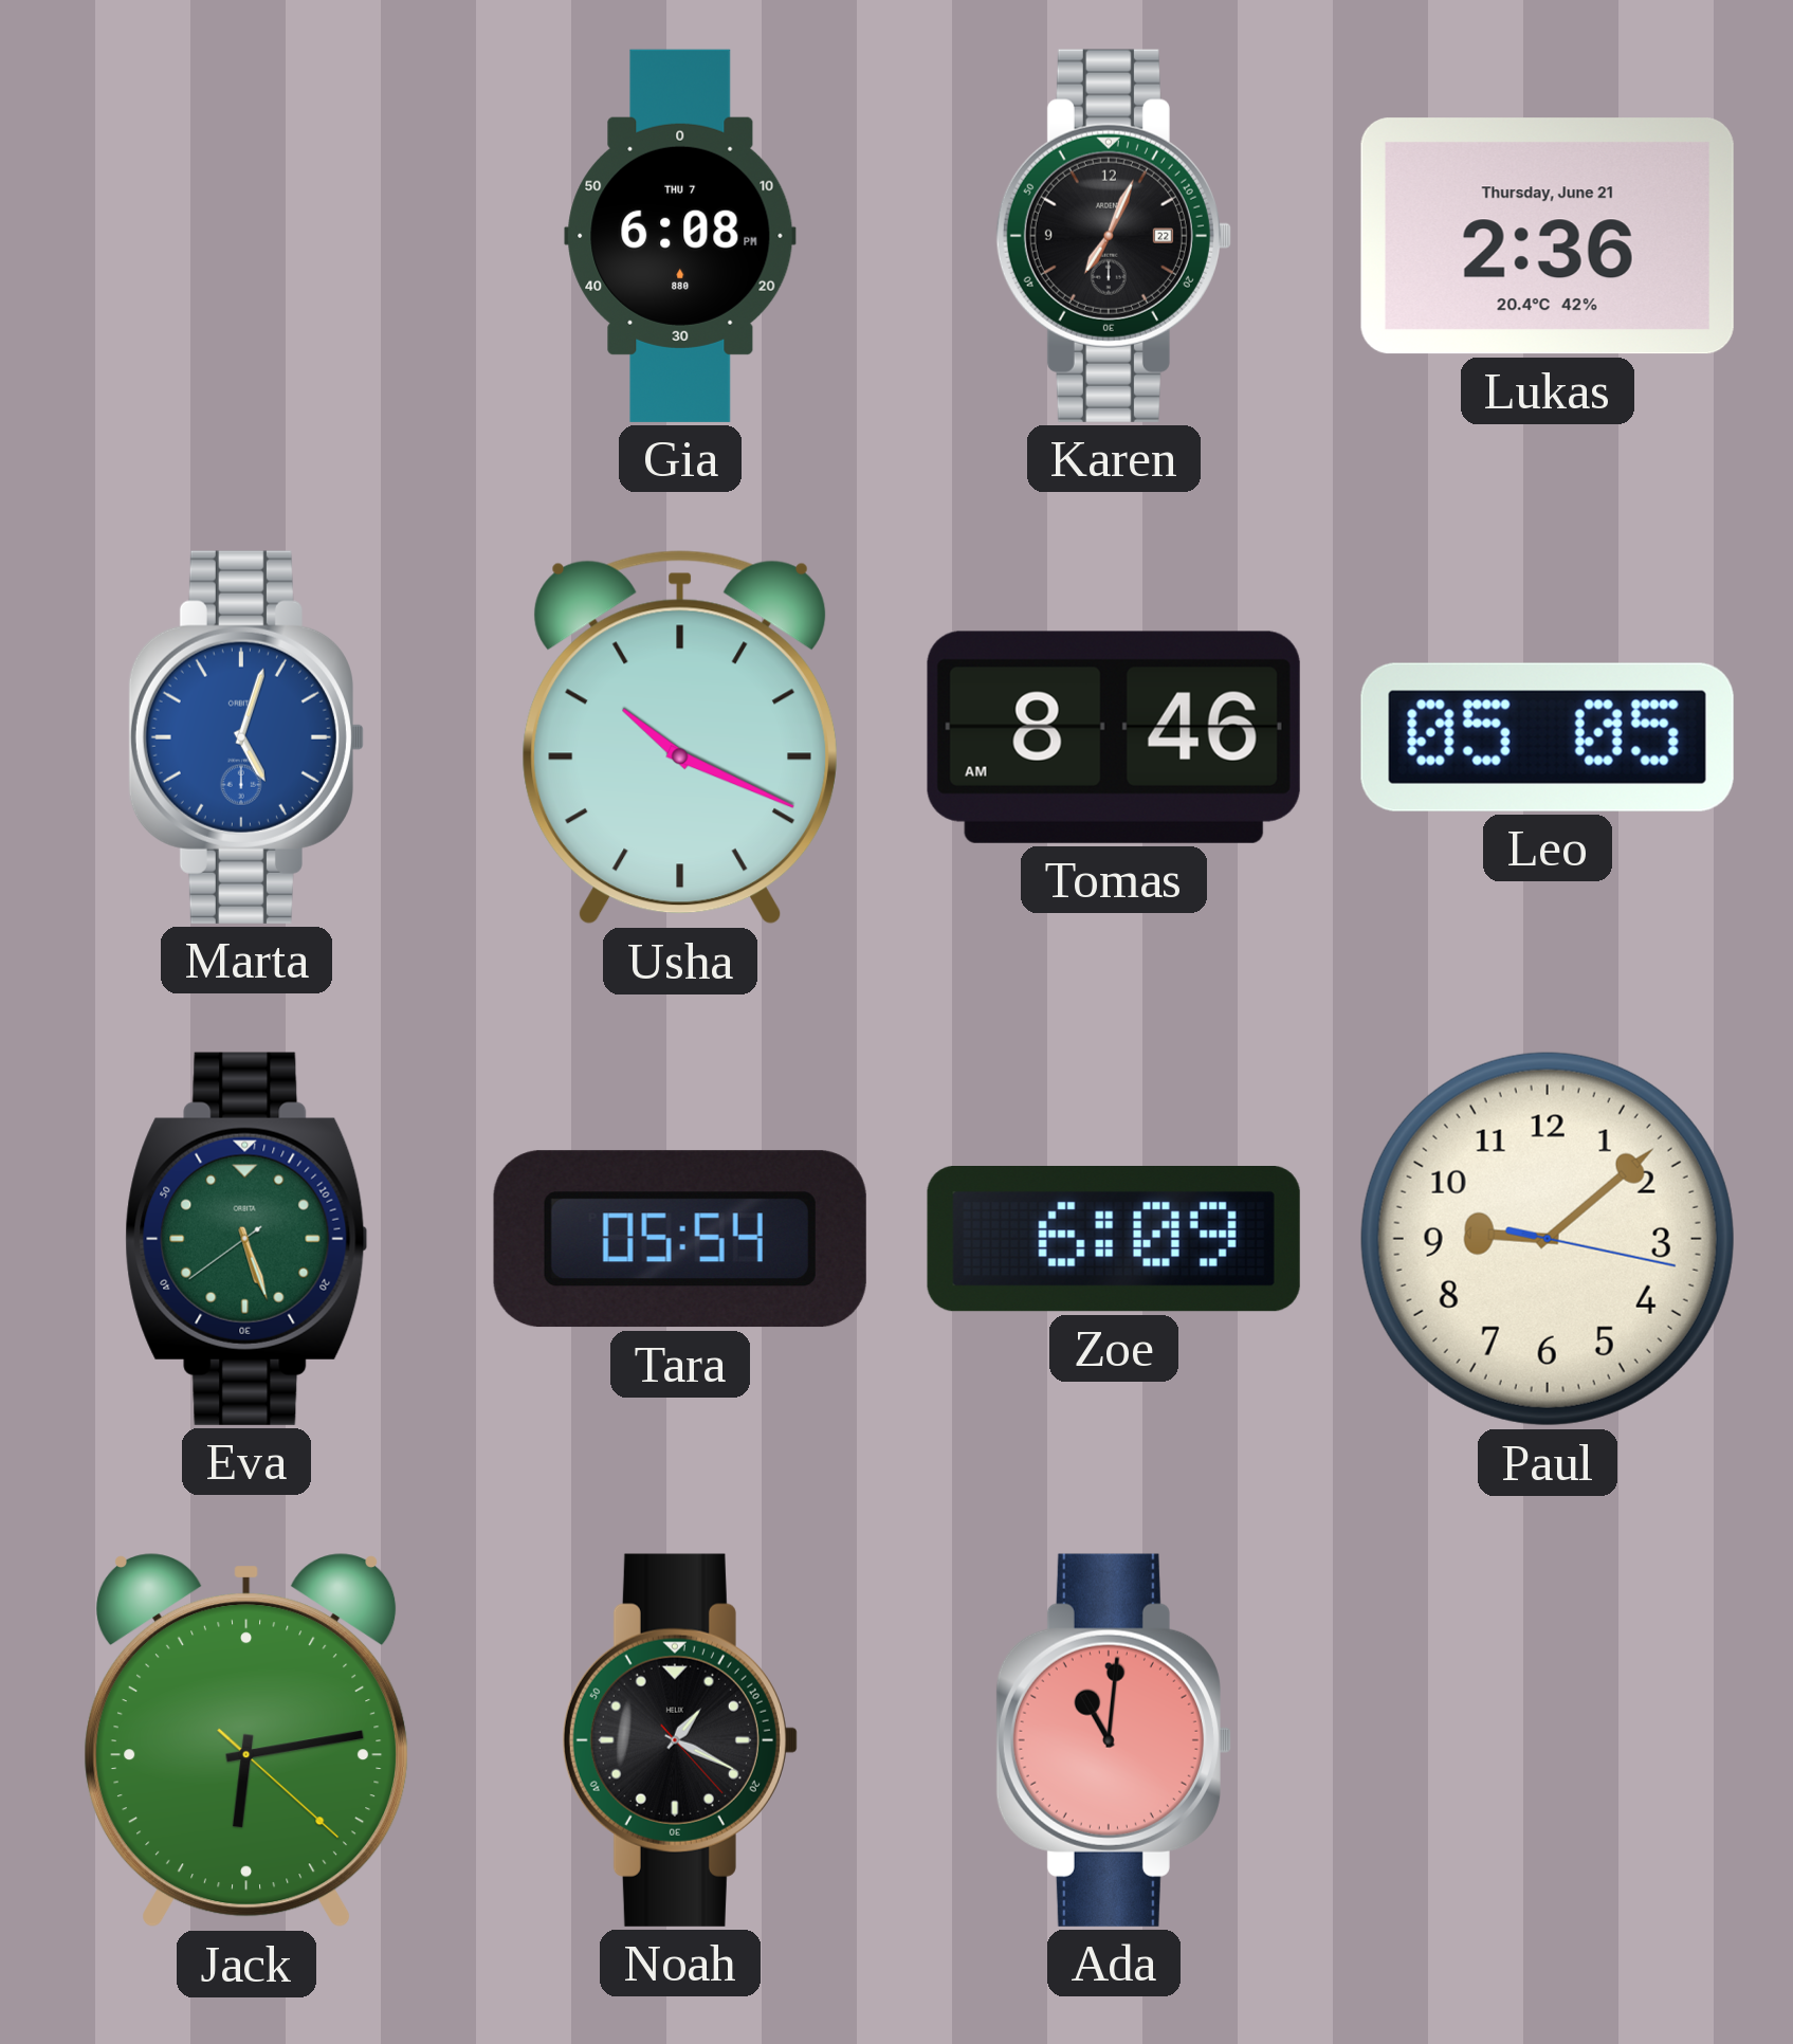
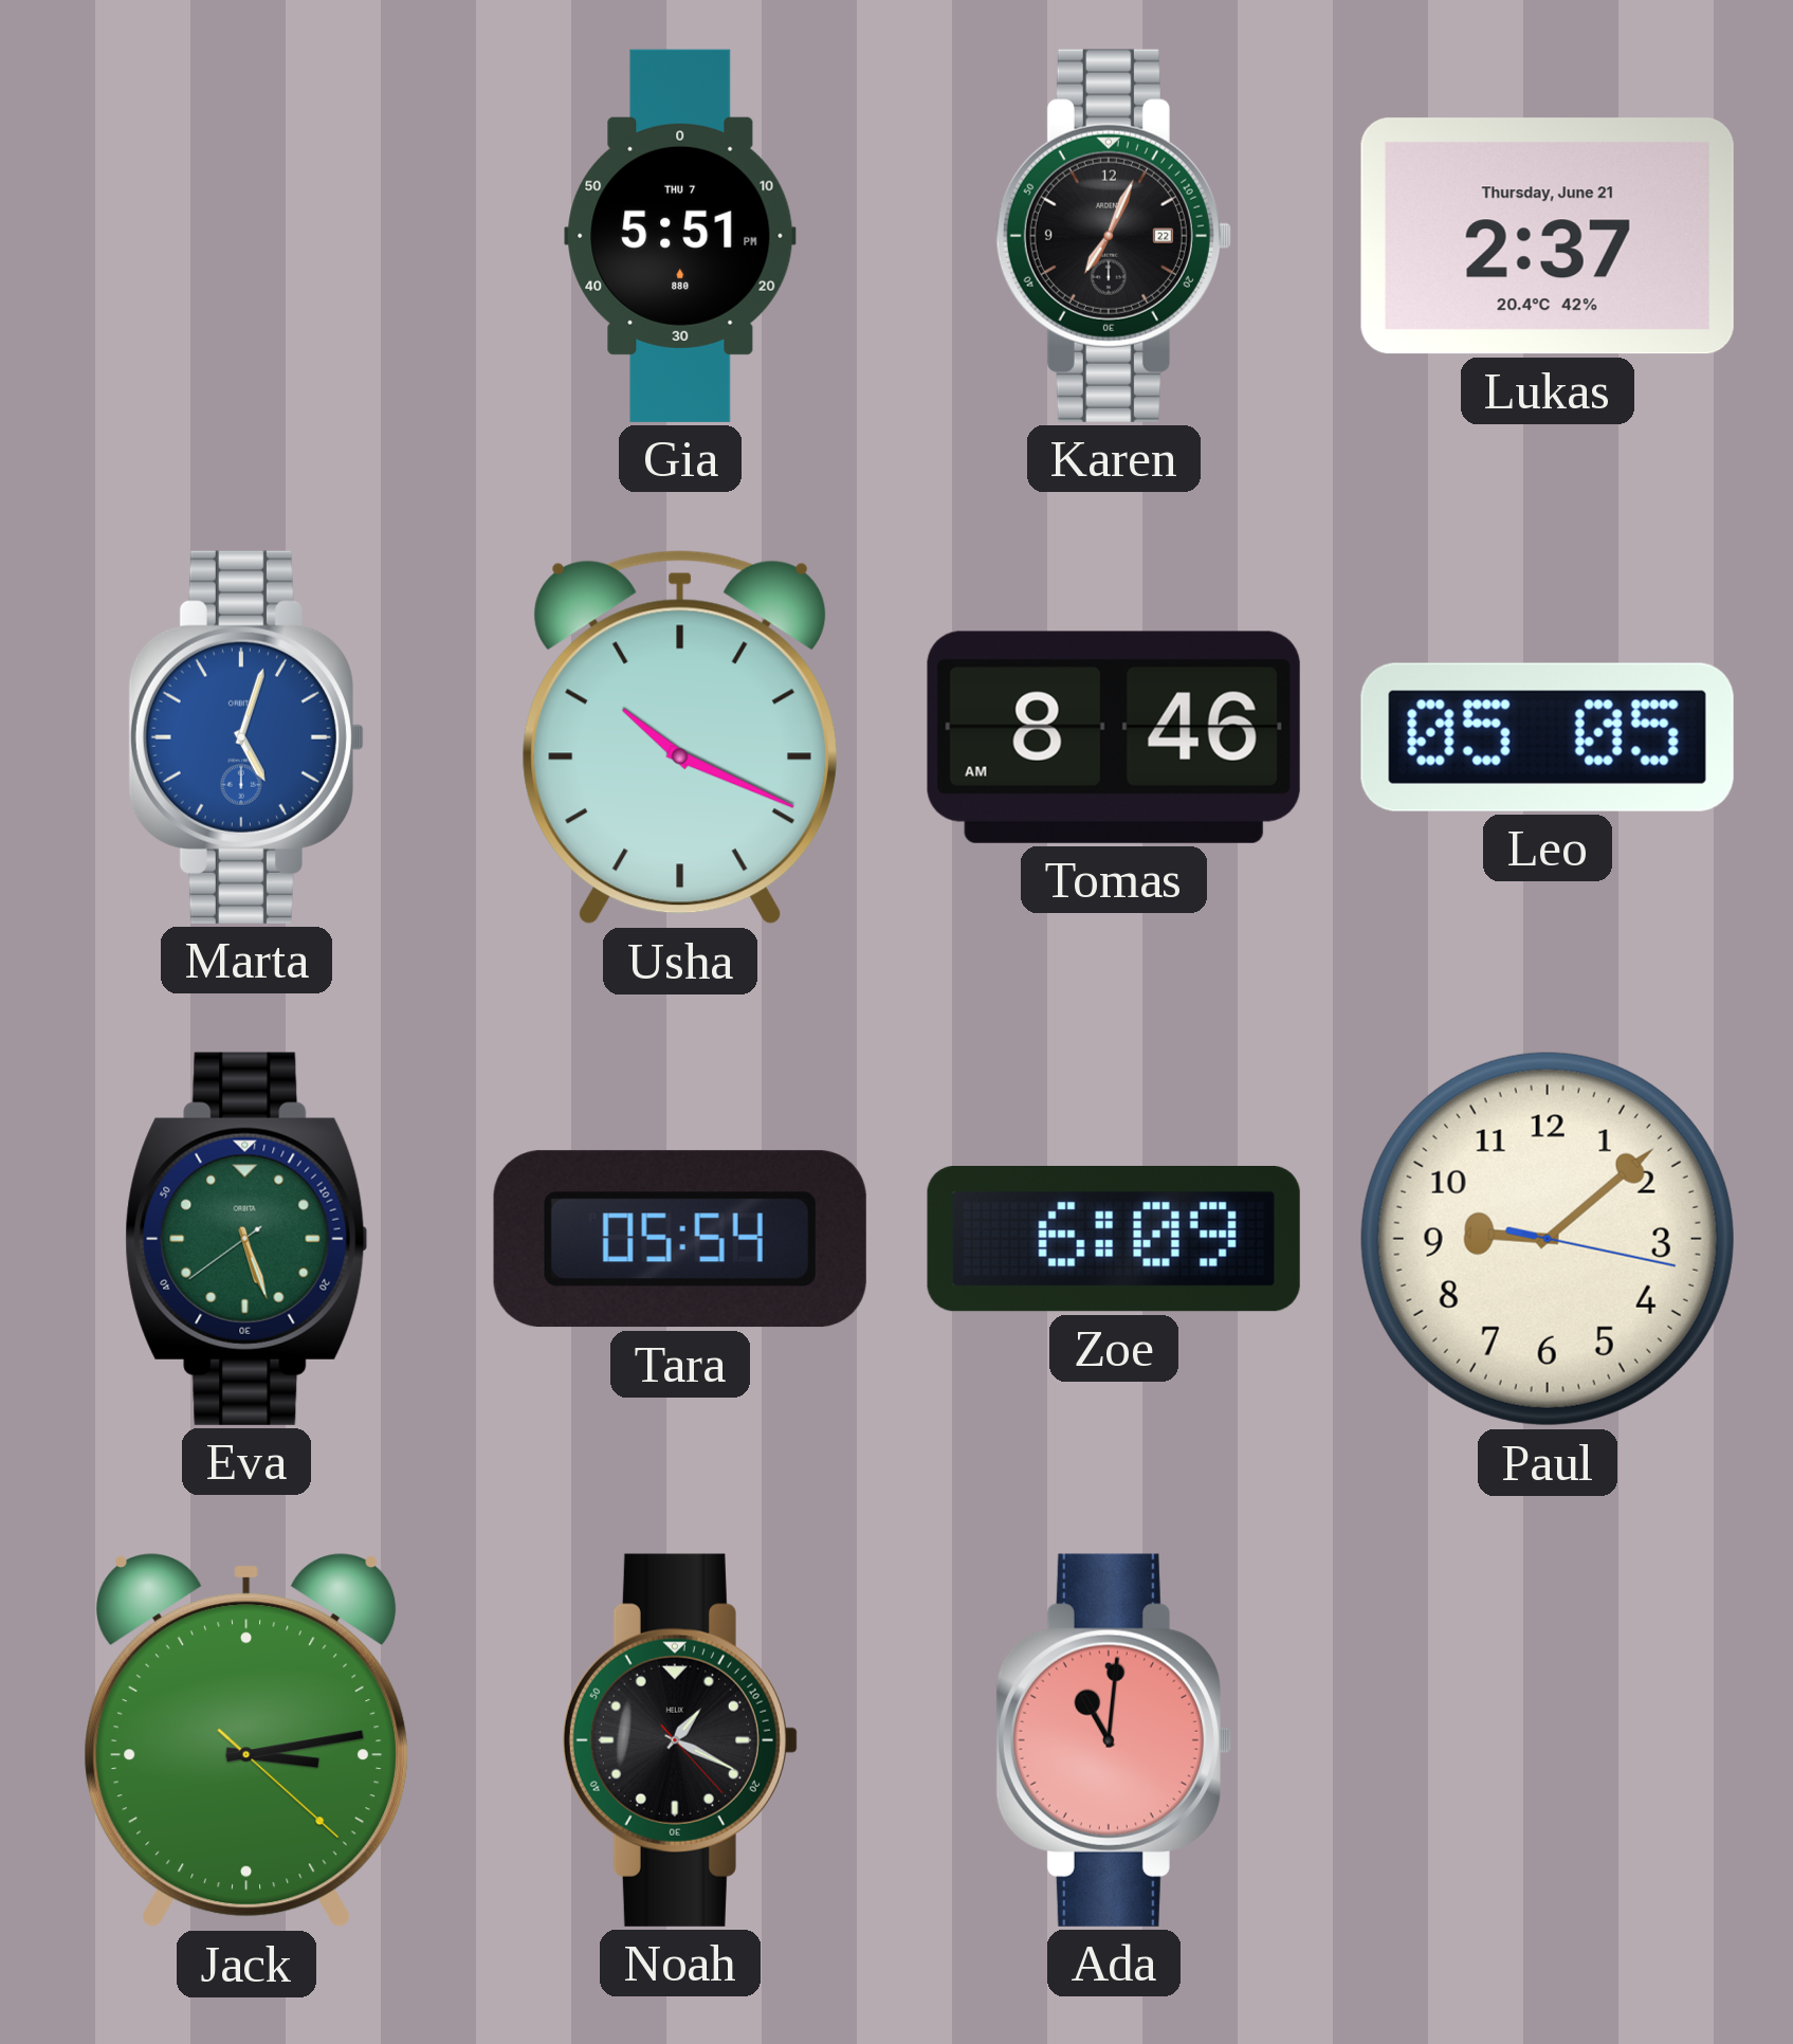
Gia: 6:08 -> 5:51 (680, 236)
Lukas: 2:36 -> 2:37 (1548, 236)
Jack: 6:13 -> 3:13 (246, 1741)
